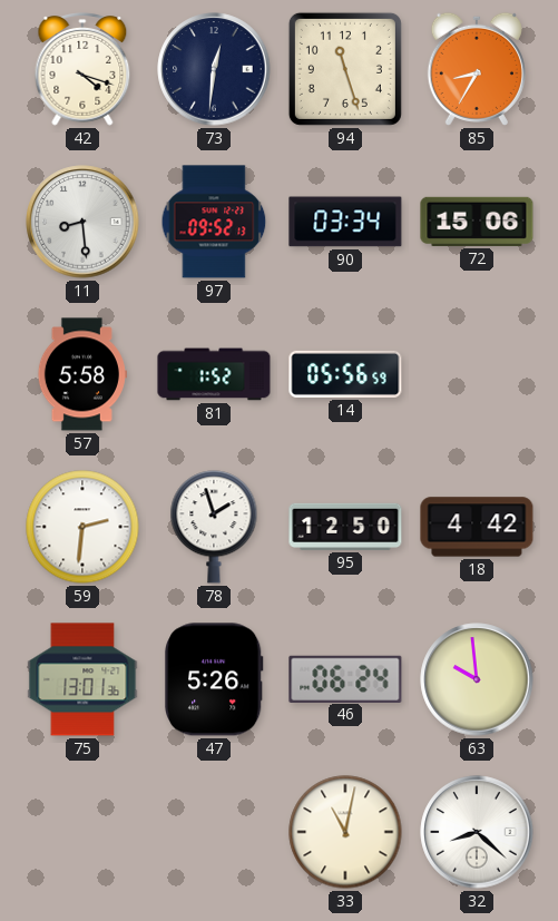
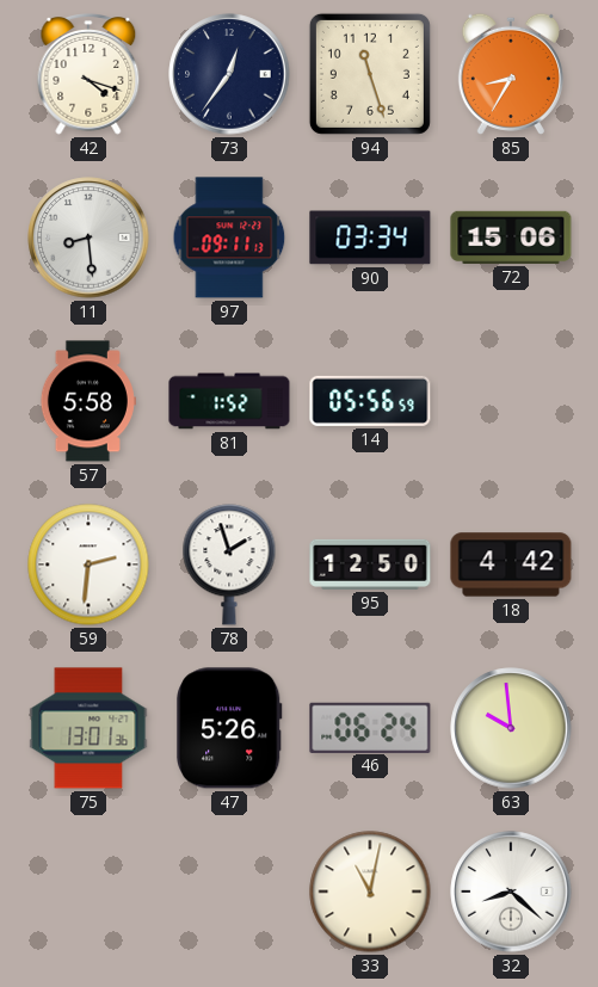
73: 12:31 -> 12:36 (229, 74)
97: 09:52 -> 09:11 (229, 238)
